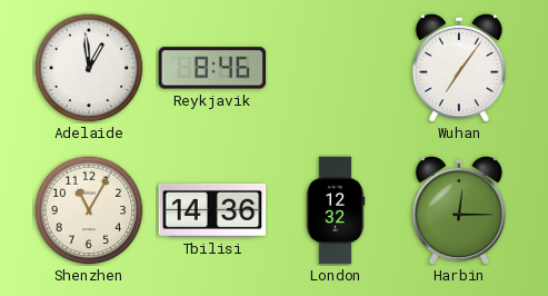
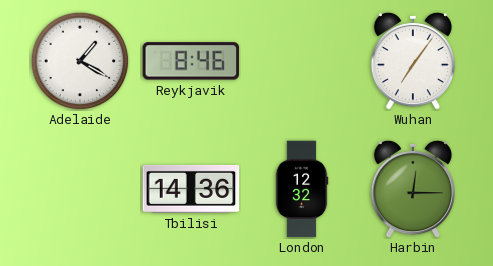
Adelaide: 12:59 -> 1:20 (80, 61)
Shenzhen: 11:05 -> none (89, 210)
